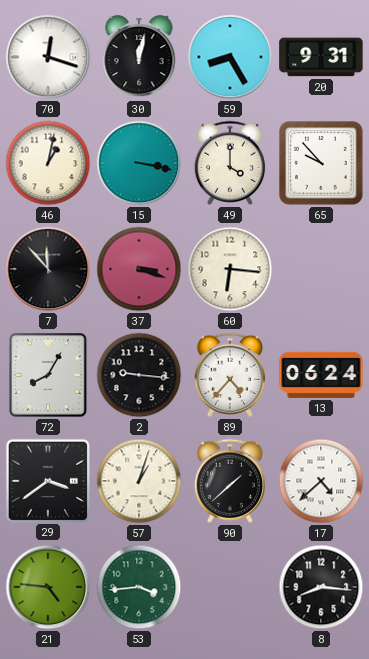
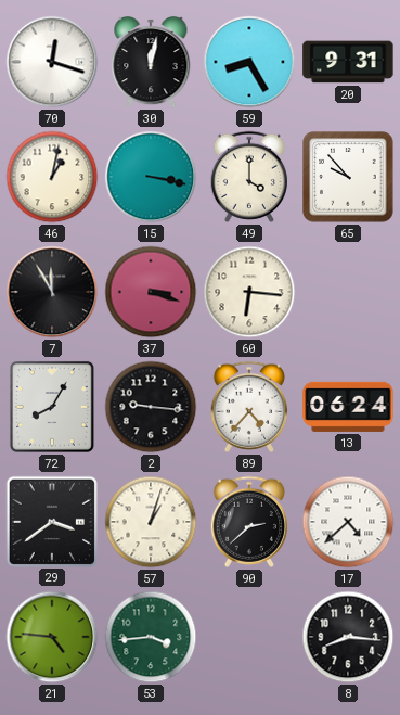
7: 11:53 -> 11:55 (52, 292)
90: 1:38 -> 2:38 (248, 522)
